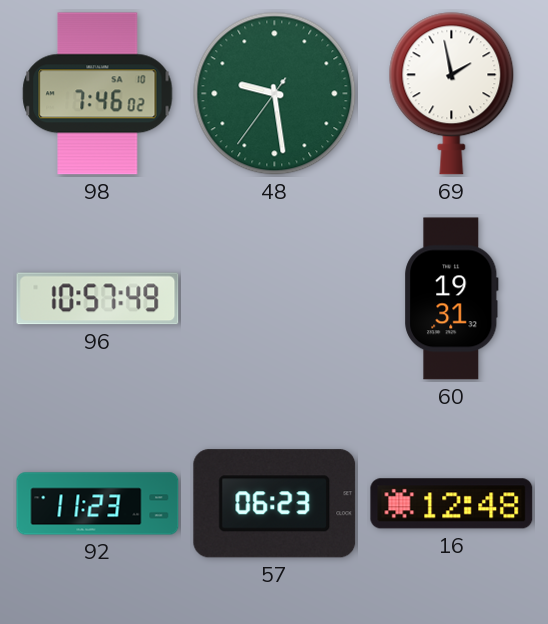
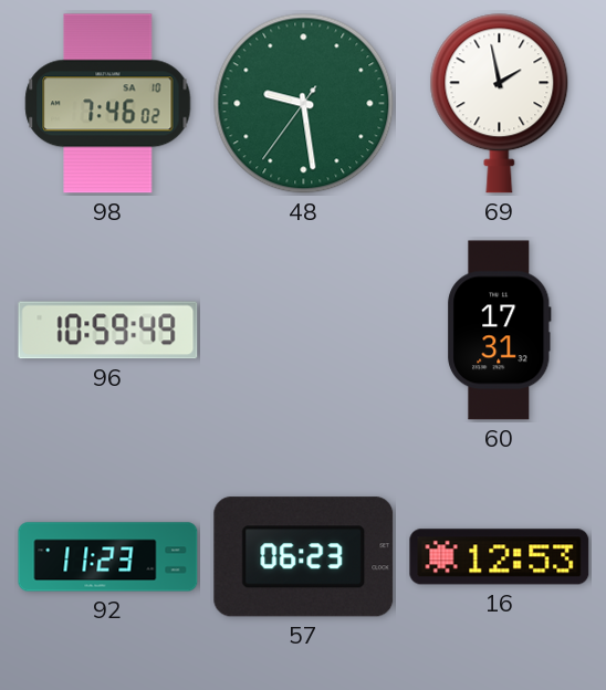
96: 10:57 -> 10:59 (108, 331)
60: 19:31 -> 17:31 (500, 331)
16: 12:48 -> 12:53 (500, 557)
